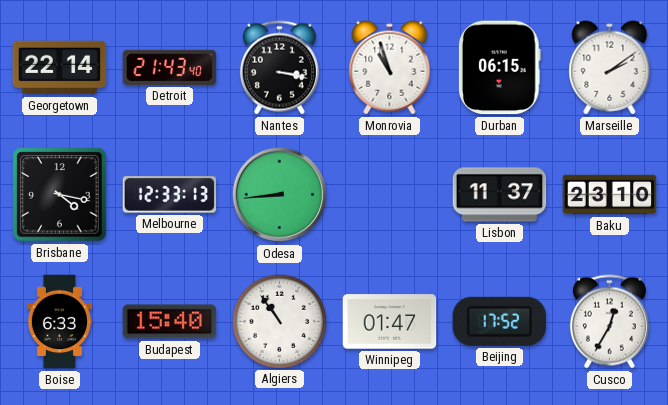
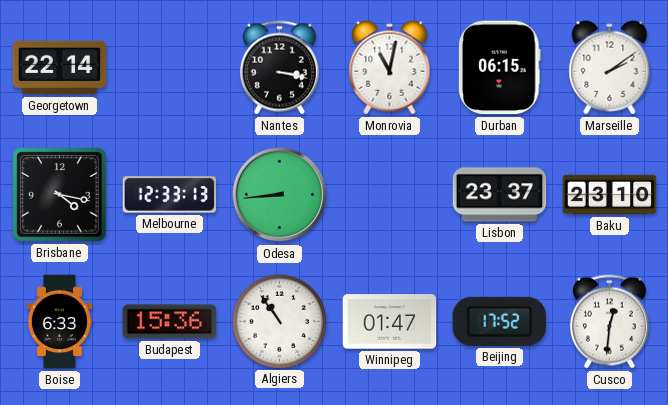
Detroit: 21:43 -> none (170, 67)
Monrovia: 10:57 -> 11:02 (390, 68)
Lisbon: 11:37 -> 23:37 (500, 195)
Budapest: 15:40 -> 15:36 (170, 322)
Cusco: 12:35 -> 12:31 (609, 322)
